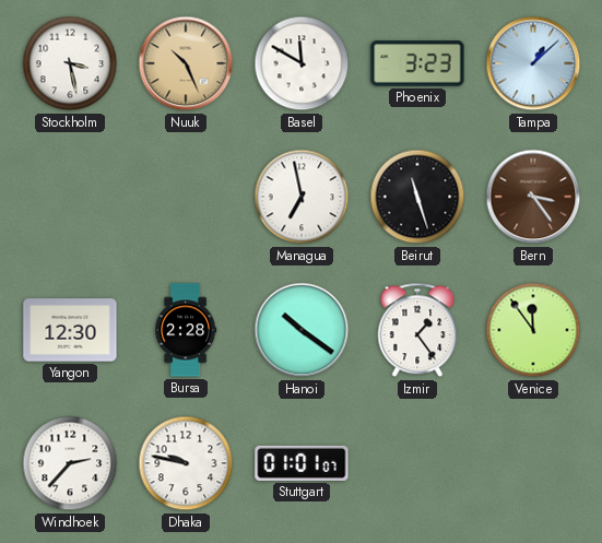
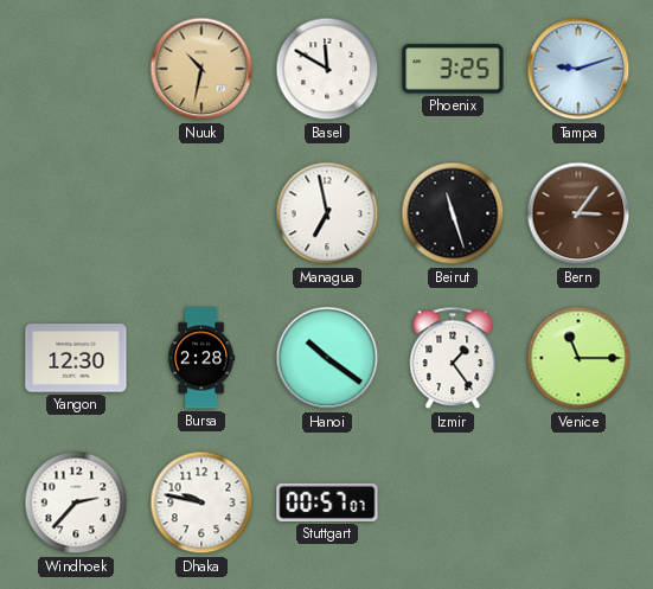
Stockholm: 3:28 -> none (70, 63)
Nuuk: 10:26 -> 10:32 (201, 69)
Phoenix: 3:23 -> 3:25 (453, 69)
Tampa: 1:08 -> 9:12 (578, 69)
Bern: 3:24 -> 3:06 (578, 213)
Venice: 11:54 -> 11:15 (578, 358)
Stuttgart: 01:01 -> 00:57 (327, 502)
